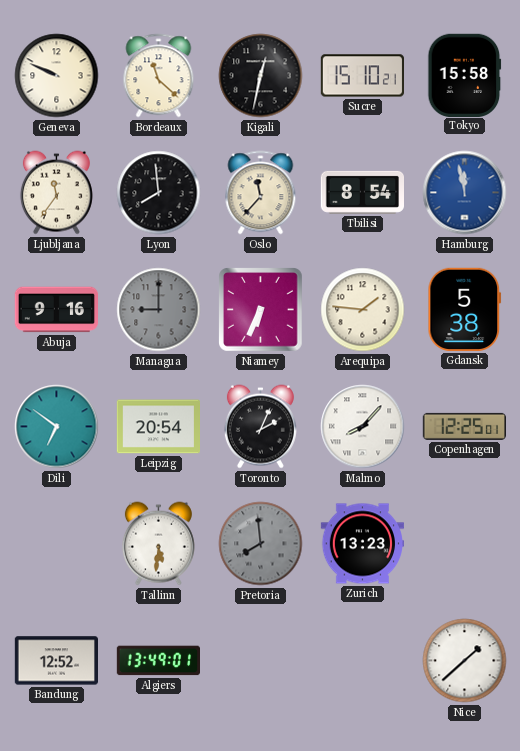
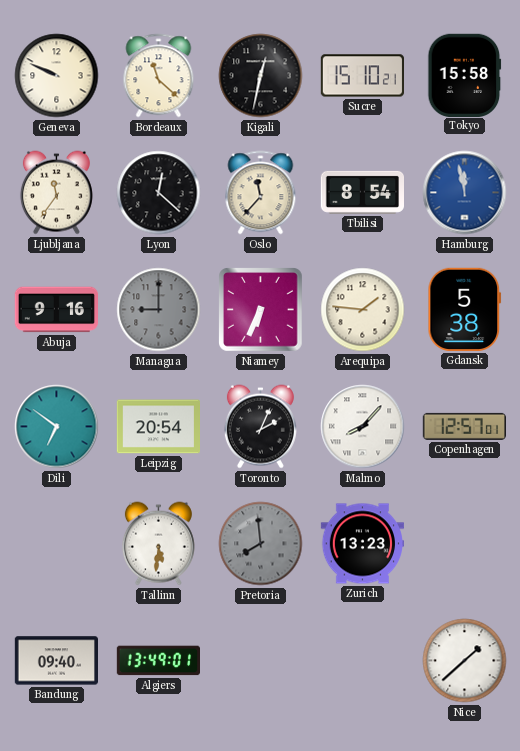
Lyon: 7:59 -> 12:22 (159, 193)
Copenhagen: 12:25 -> 12:57 (464, 426)
Bandung: 12:52 -> 09:40 (56, 661)
